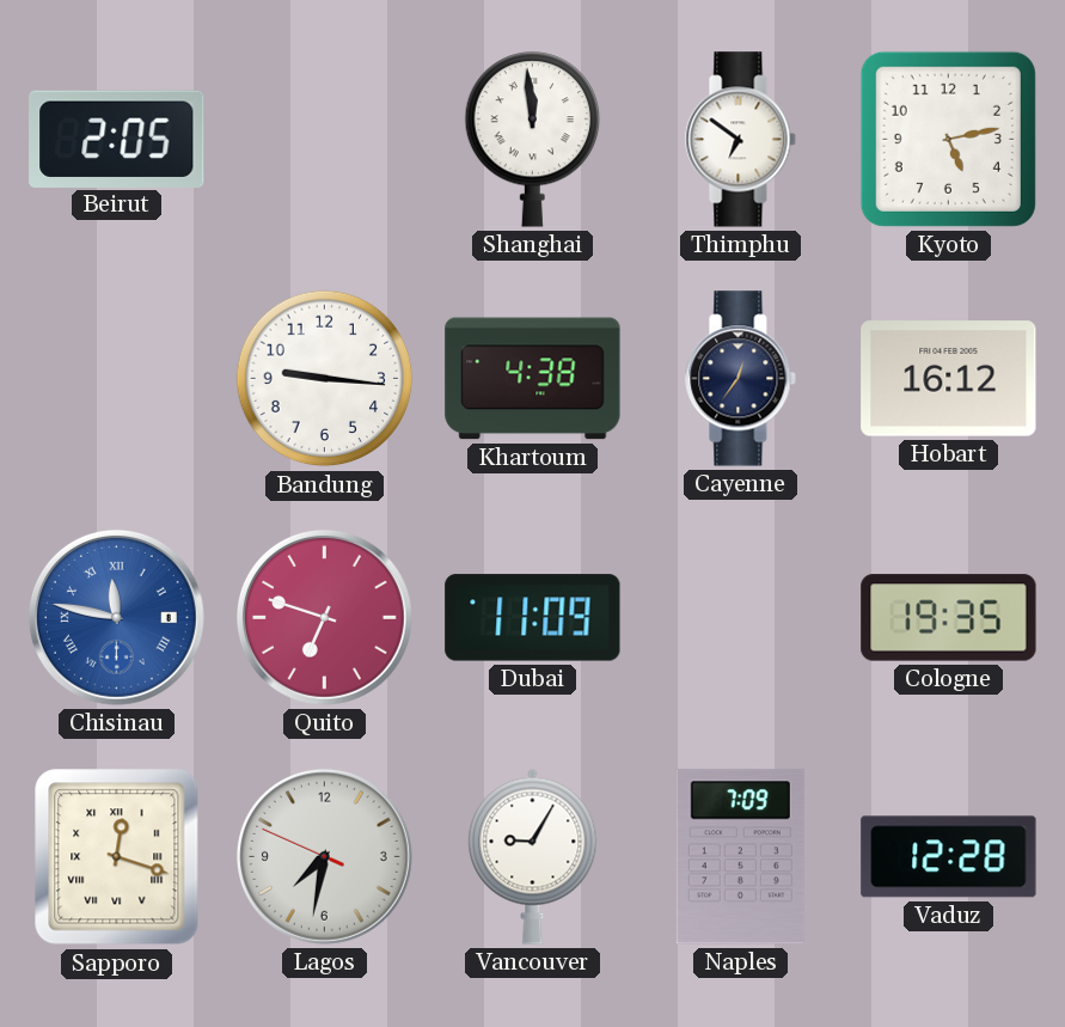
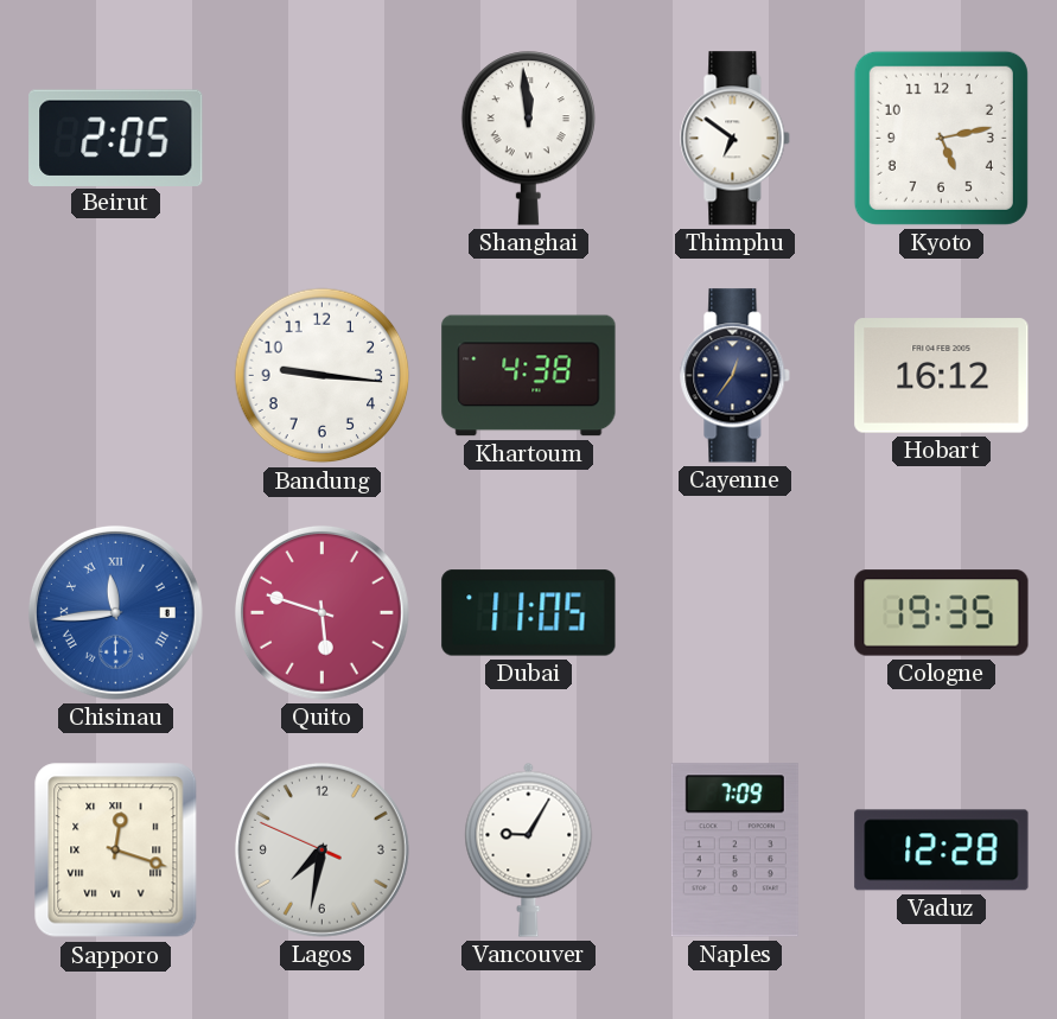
Chisinau: 11:47 -> 11:44 (115, 612)
Quito: 6:48 -> 5:48 (321, 612)
Dubai: 11:09 -> 11:05 (529, 613)
